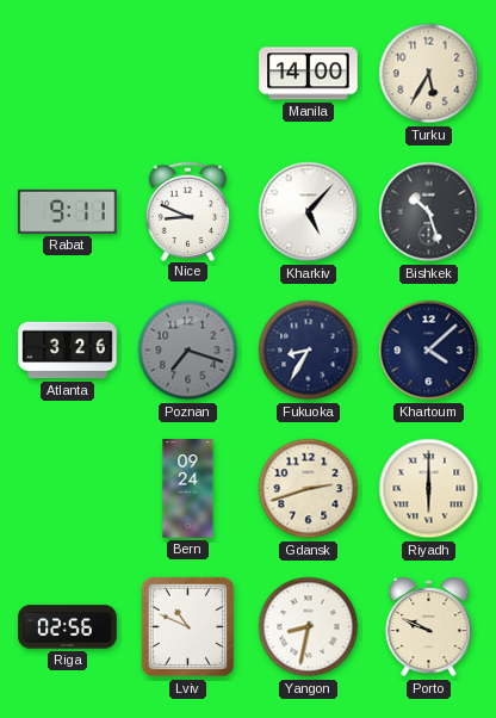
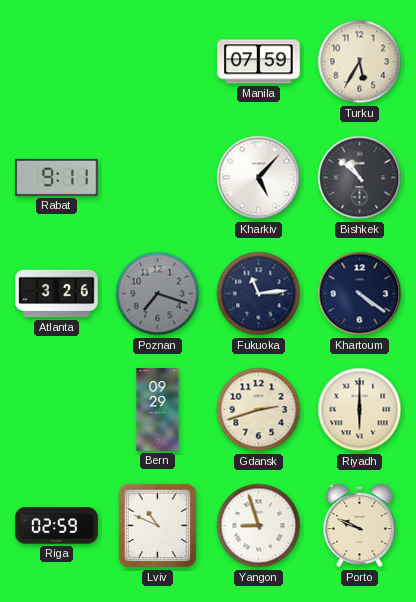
Manila: 14:00 -> 07:59 (259, 62)
Nice: 8:49 -> none (188, 211)
Bishkek: 10:27 -> 10:52 (360, 178)
Fukuoka: 8:35 -> 11:14 (259, 294)
Khartoum: 4:08 -> 4:21 (360, 294)
Bern: 09:24 -> 09:29 (158, 410)
Riga: 02:56 -> 02:59 (57, 526)
Yangon: 8:32 -> 8:57 (259, 526)
